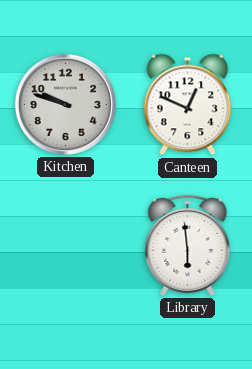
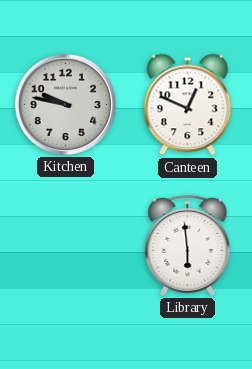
Kitchen: 9:48 -> 9:47 (65, 104)
